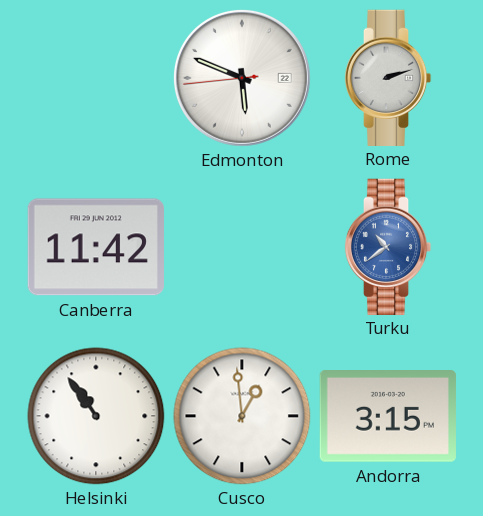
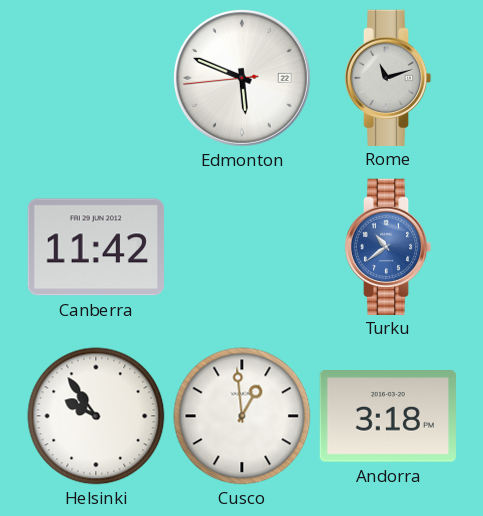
Rome: 2:12 -> 11:12 (388, 77)
Helsinki: 10:54 -> 9:54 (96, 416)
Andorra: 3:15 -> 3:18 (388, 417)
